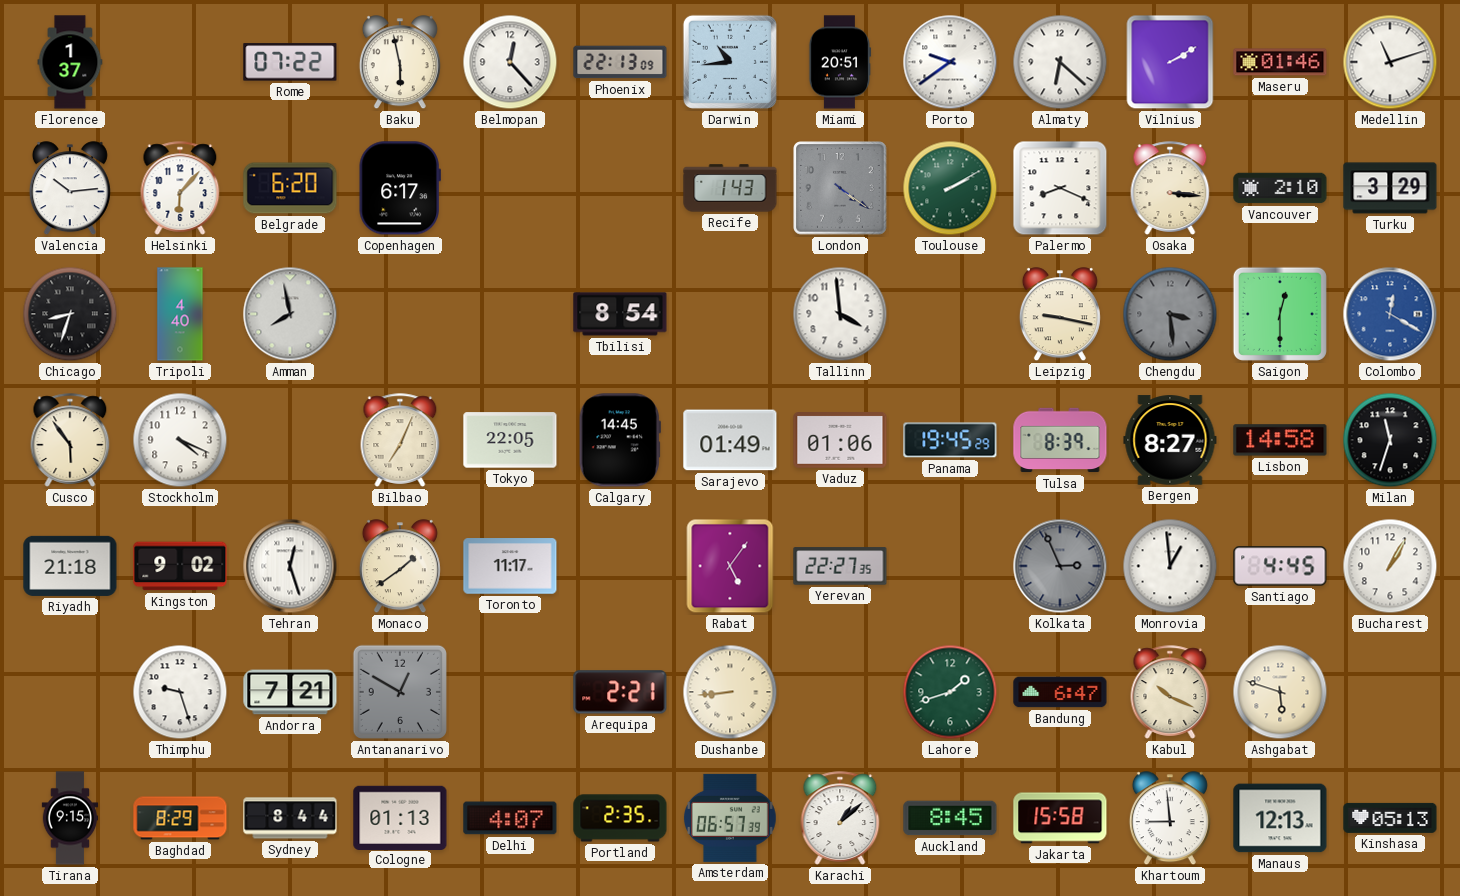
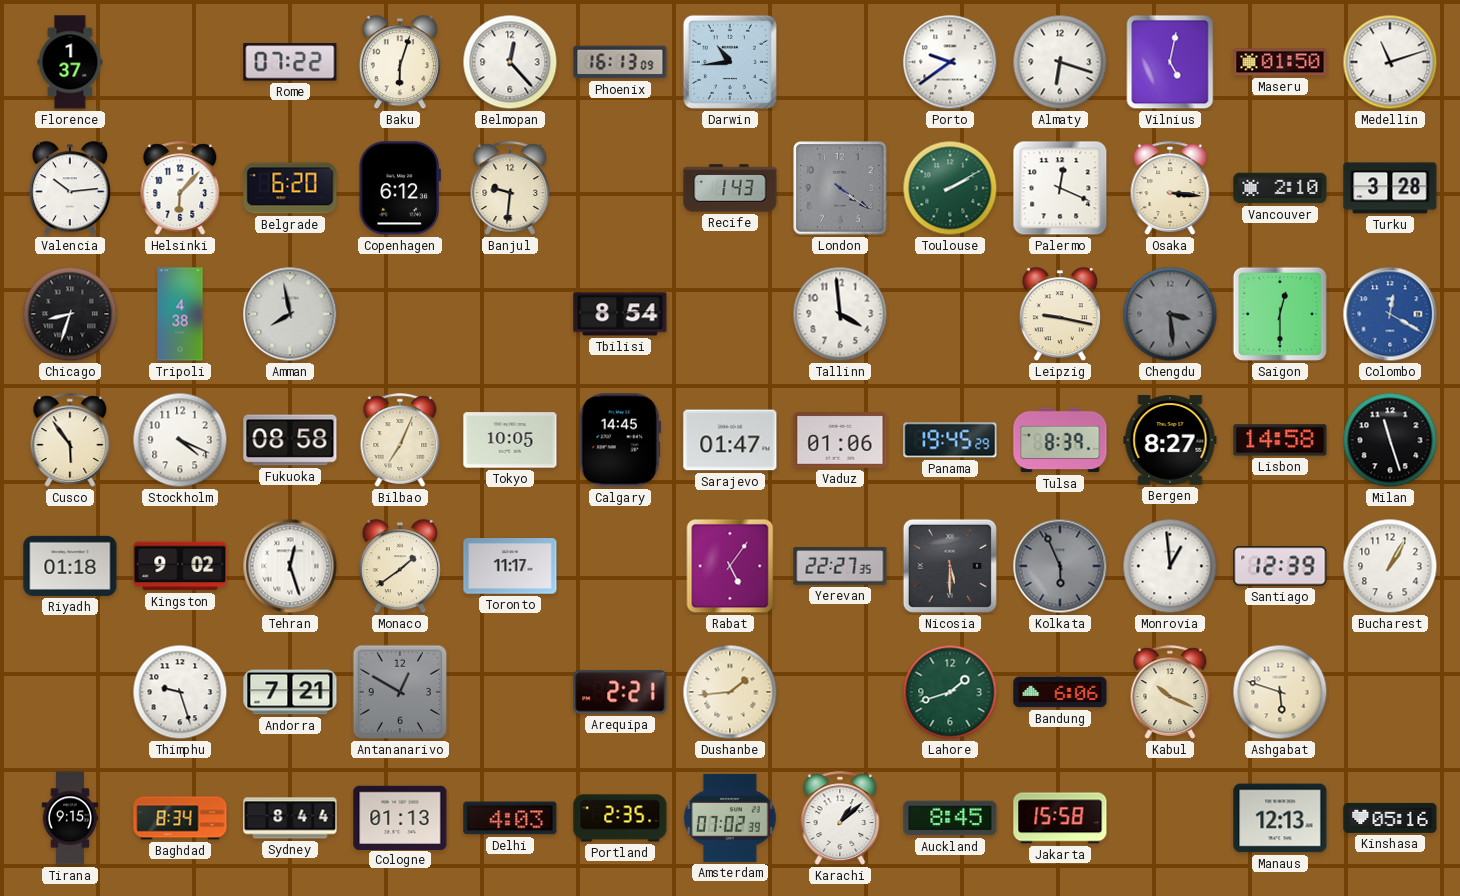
Baku: 5:58 -> 6:03 (400, 63)
Phoenix: 22:13 -> 16:13 (620, 62)
Miami: 20:51 -> none (840, 62)
Almaty: 6:22 -> 6:18 (1060, 62)
Vilnius: 2:10 -> 5:02 (1170, 62)
Maseru: 01:46 -> 01:50 (1280, 62)
Copenhagen: 6:17 -> 6:12 (400, 188)
Banjul: none -> 9:31 (510, 188)
Palermo: 8:19 -> 12:19 (1060, 188)
Turku: 3:29 -> 3:28 (1390, 188)
Tripoli: 4:40 -> 4:38 (180, 314)
Fukuoka: none -> 08:58 (290, 440)
Tokyo: 22:05 -> 10:05 (510, 440)
Sarajevo: 01:49 -> 01:47 (730, 440)
Milan: 11:33 -> 11:27 (1390, 440)
Riyadh: 21:18 -> 01:18 (70, 566)
Nicosia: none -> 5:30 (950, 566)
Kolkata: 2:56 -> 5:56 (1060, 566)
Santiago: 4:45 -> 12:39 (1280, 566)
Dushanbe: 8:44 -> 1:44 (730, 692)
Bandung: 6:47 -> 6:06 (1060, 692)
Baghdad: 8:29 -> 8:34 (180, 818)
Delhi: 4:07 -> 4:03 (510, 818)
Amsterdam: 06:57 -> 07:02 (730, 818)
Khartoum: 8:59 -> none (1170, 819)
Kinshasa: 05:13 -> 05:16 (1390, 818)
